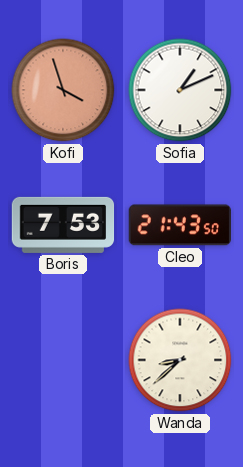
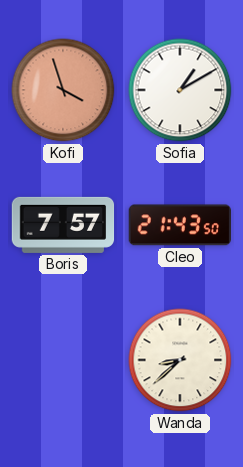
Sofia: 1:11 -> 1:10 (180, 90)
Boris: 7:53 -> 7:57 (63, 225)
